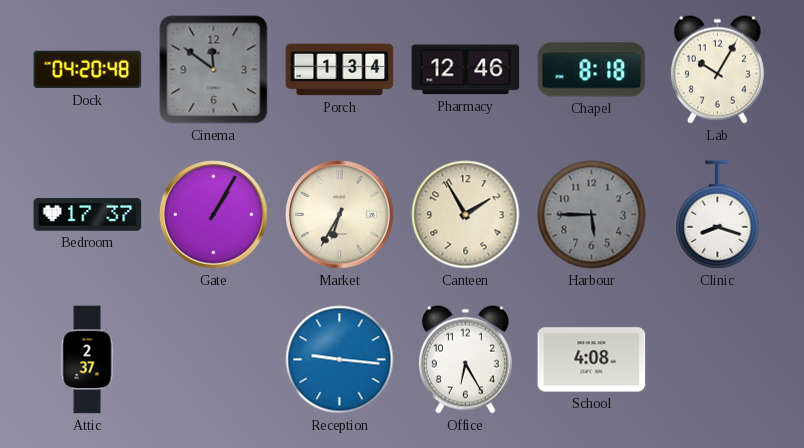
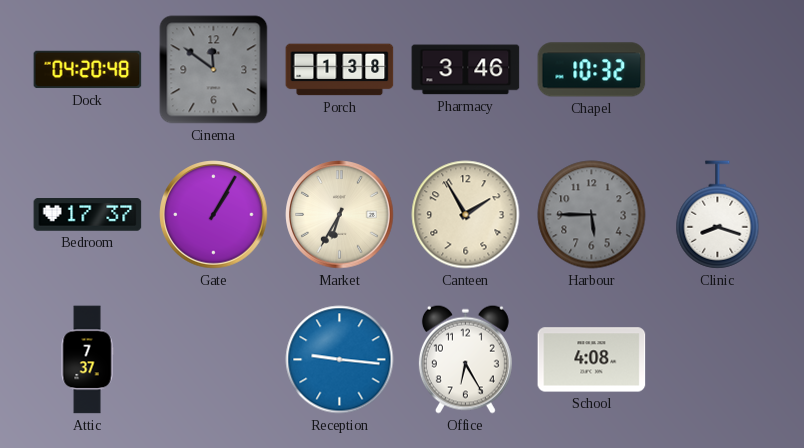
Porch: 1:34 -> 1:38 (340, 70)
Pharmacy: 12:46 -> 3:46 (466, 70)
Chapel: 8:18 -> 10:32 (592, 70)
Lab: 10:05 -> none (717, 69)
Attic: 2:37 -> 7:37 (87, 360)
